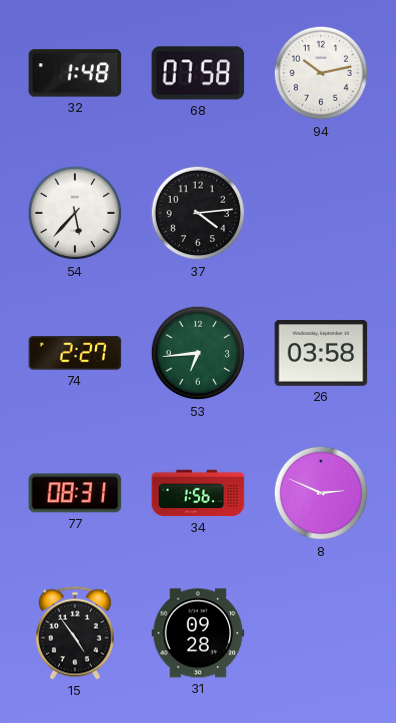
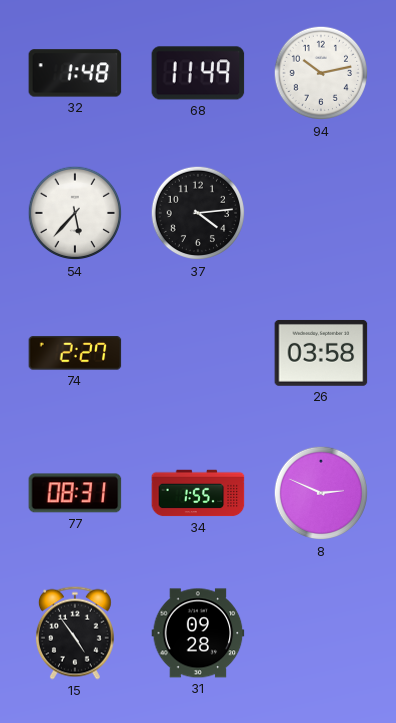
68: 07:58 -> 11:49 (198, 73)
53: 6:44 -> none (198, 353)
34: 1:56 -> 1:55 (198, 493)
